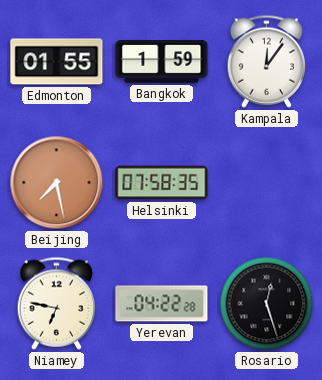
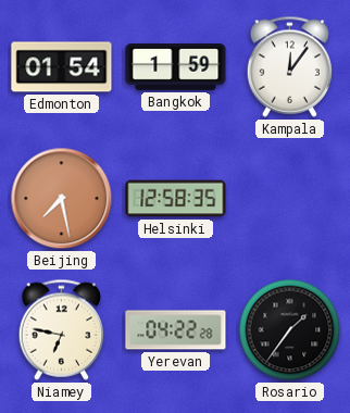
Edmonton: 01:55 -> 01:54 (62, 67)
Helsinki: 07:58 -> 12:58 (176, 199)
Rosario: 12:27 -> 1:36 (290, 330)
